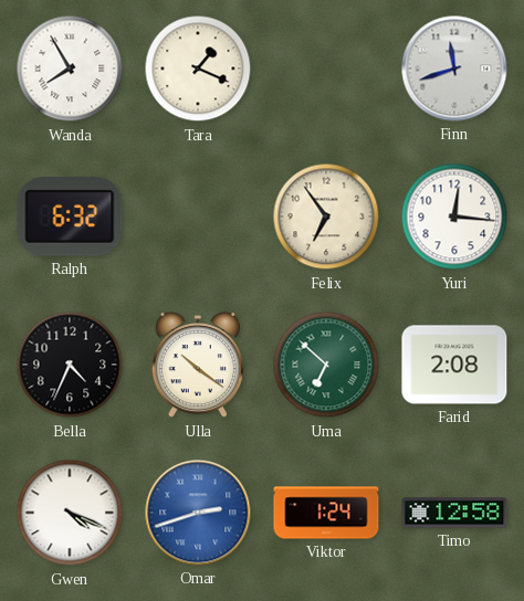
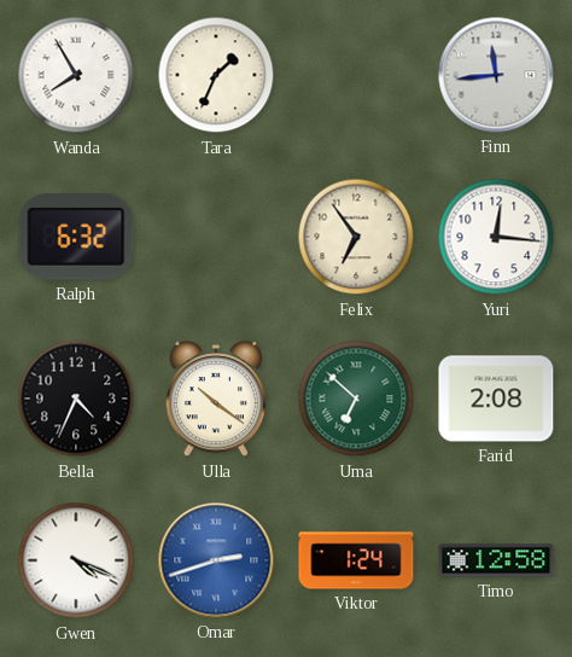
Tara: 1:19 -> 1:34 (216, 75)
Finn: 11:42 -> 11:44 (496, 75)
